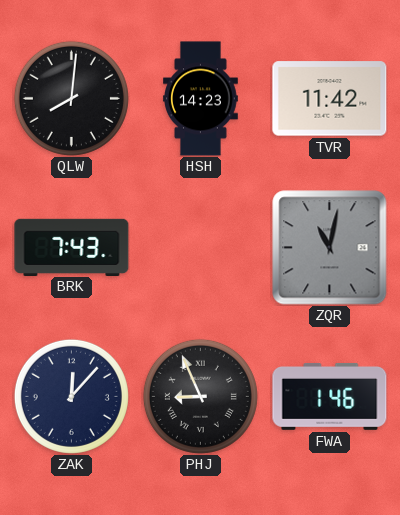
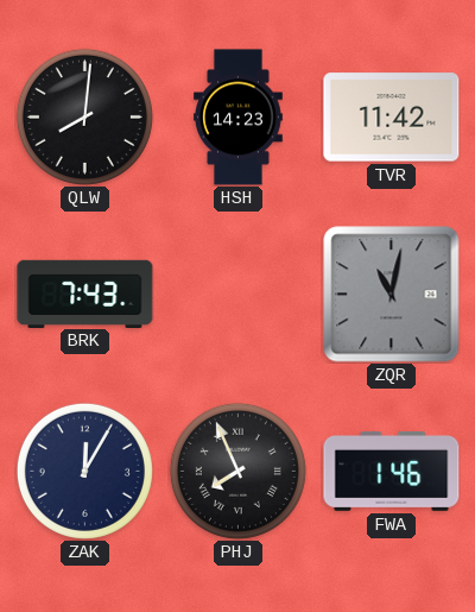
ZAK: 12:07 -> 12:05 (84, 471)
PHJ: 8:56 -> 7:56 (237, 471)
